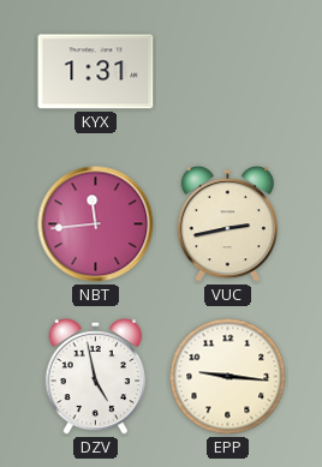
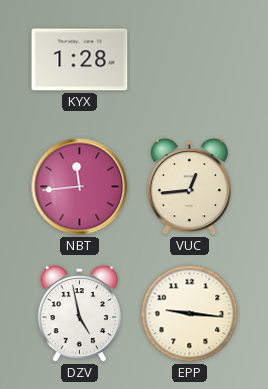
KYX: 1:31 -> 1:28 (80, 60)
VUC: 2:43 -> 12:44 (189, 187)
